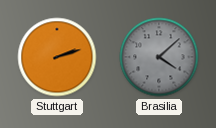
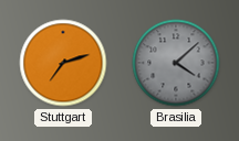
Stuttgart: 2:12 -> 7:12 (63, 63)
